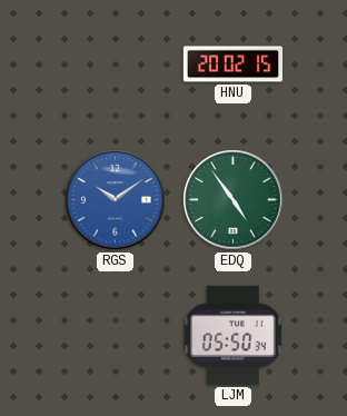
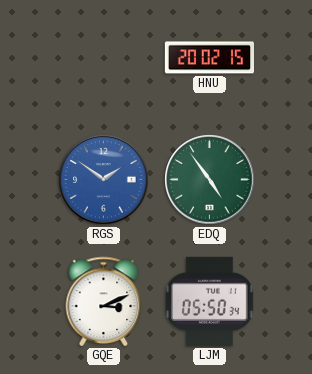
RGS: 10:09 -> 1:51 (104, 180)
GQE: none -> 3:11 (104, 301)
